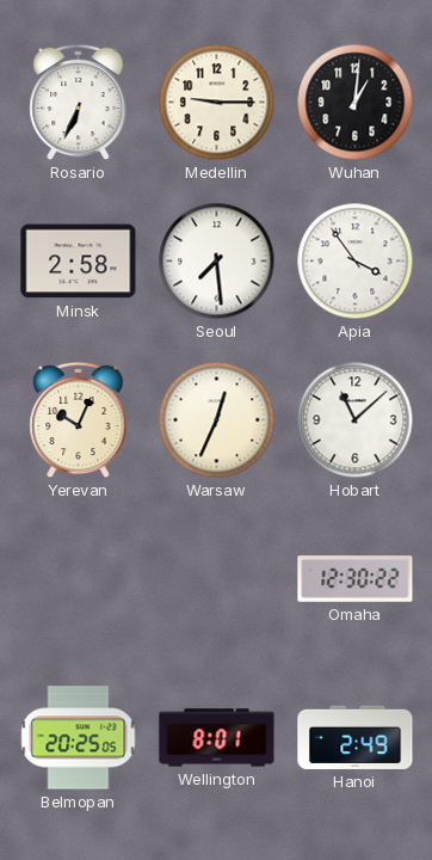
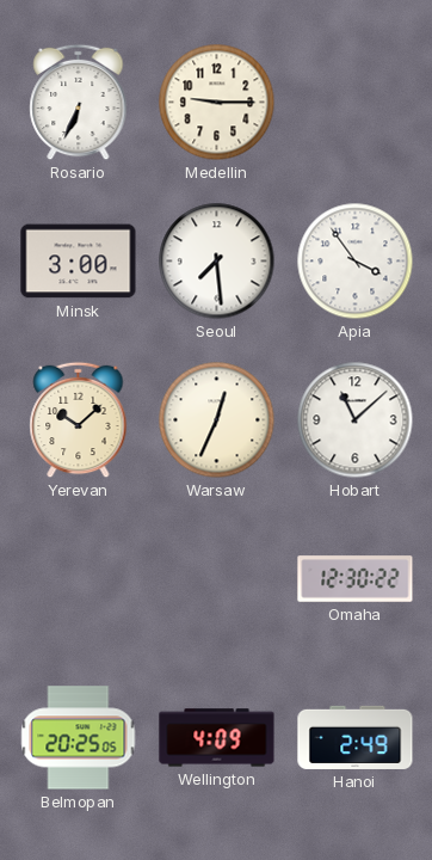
Wuhan: 1:01 -> none (356, 103)
Minsk: 2:58 -> 3:00 (79, 262)
Yerevan: 10:04 -> 10:08 (79, 420)
Wellington: 8:01 -> 4:09 (217, 738)
